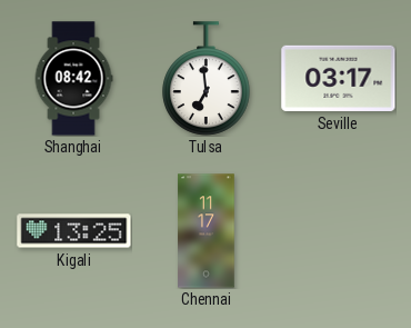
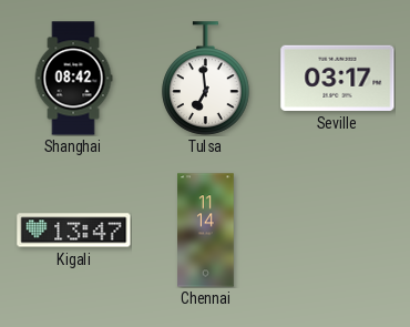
Kigali: 13:25 -> 13:47 (74, 231)
Chennai: 11:17 -> 11:14 (206, 231)
